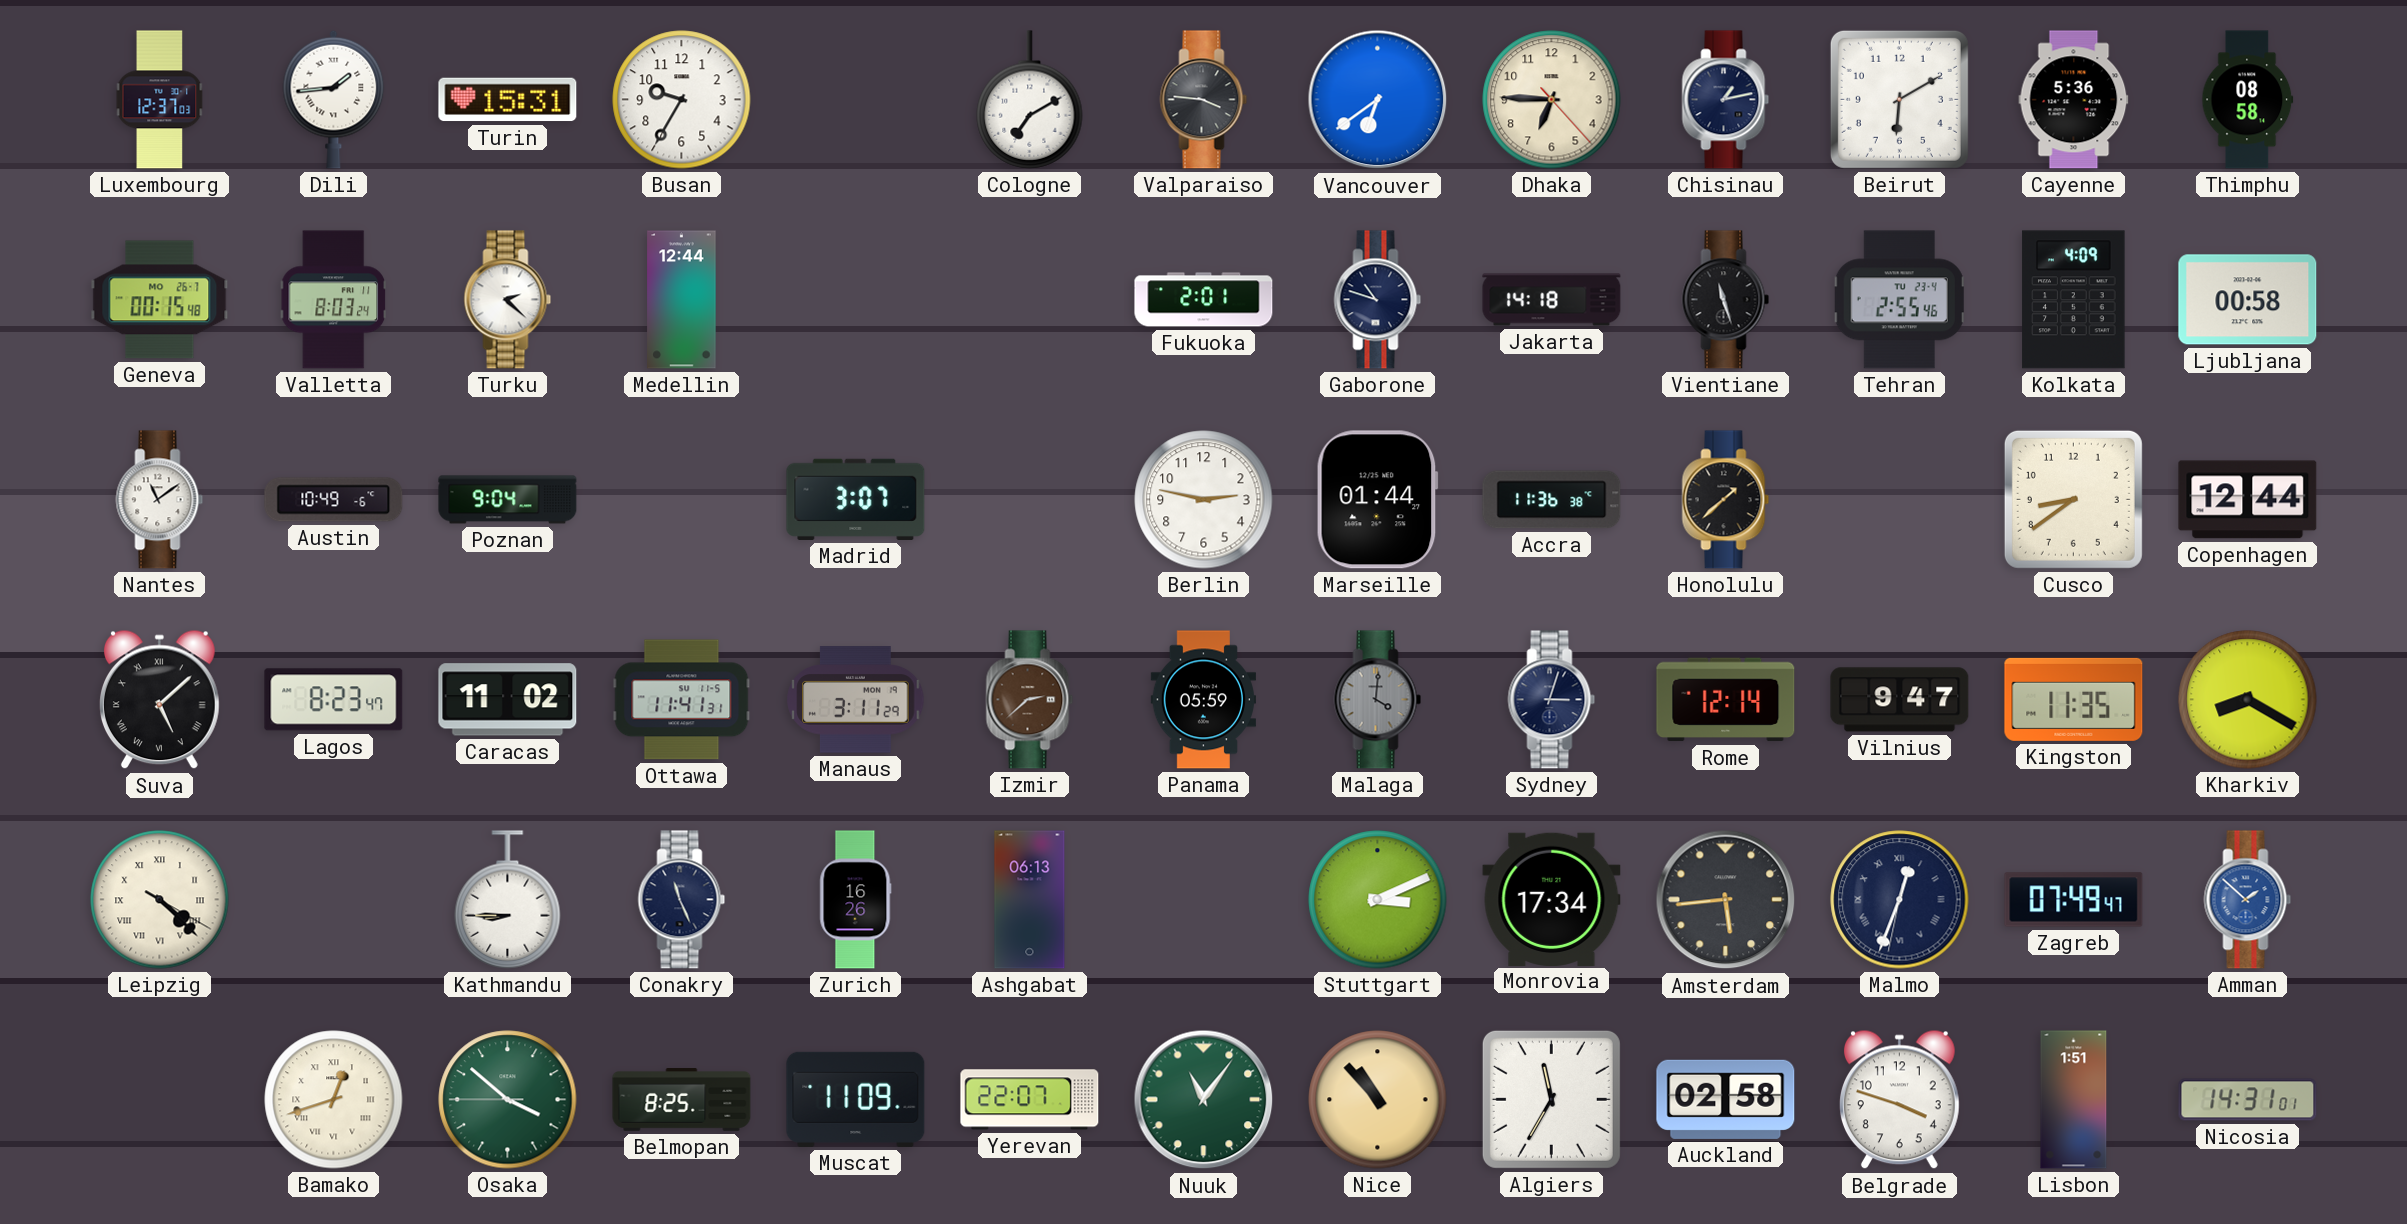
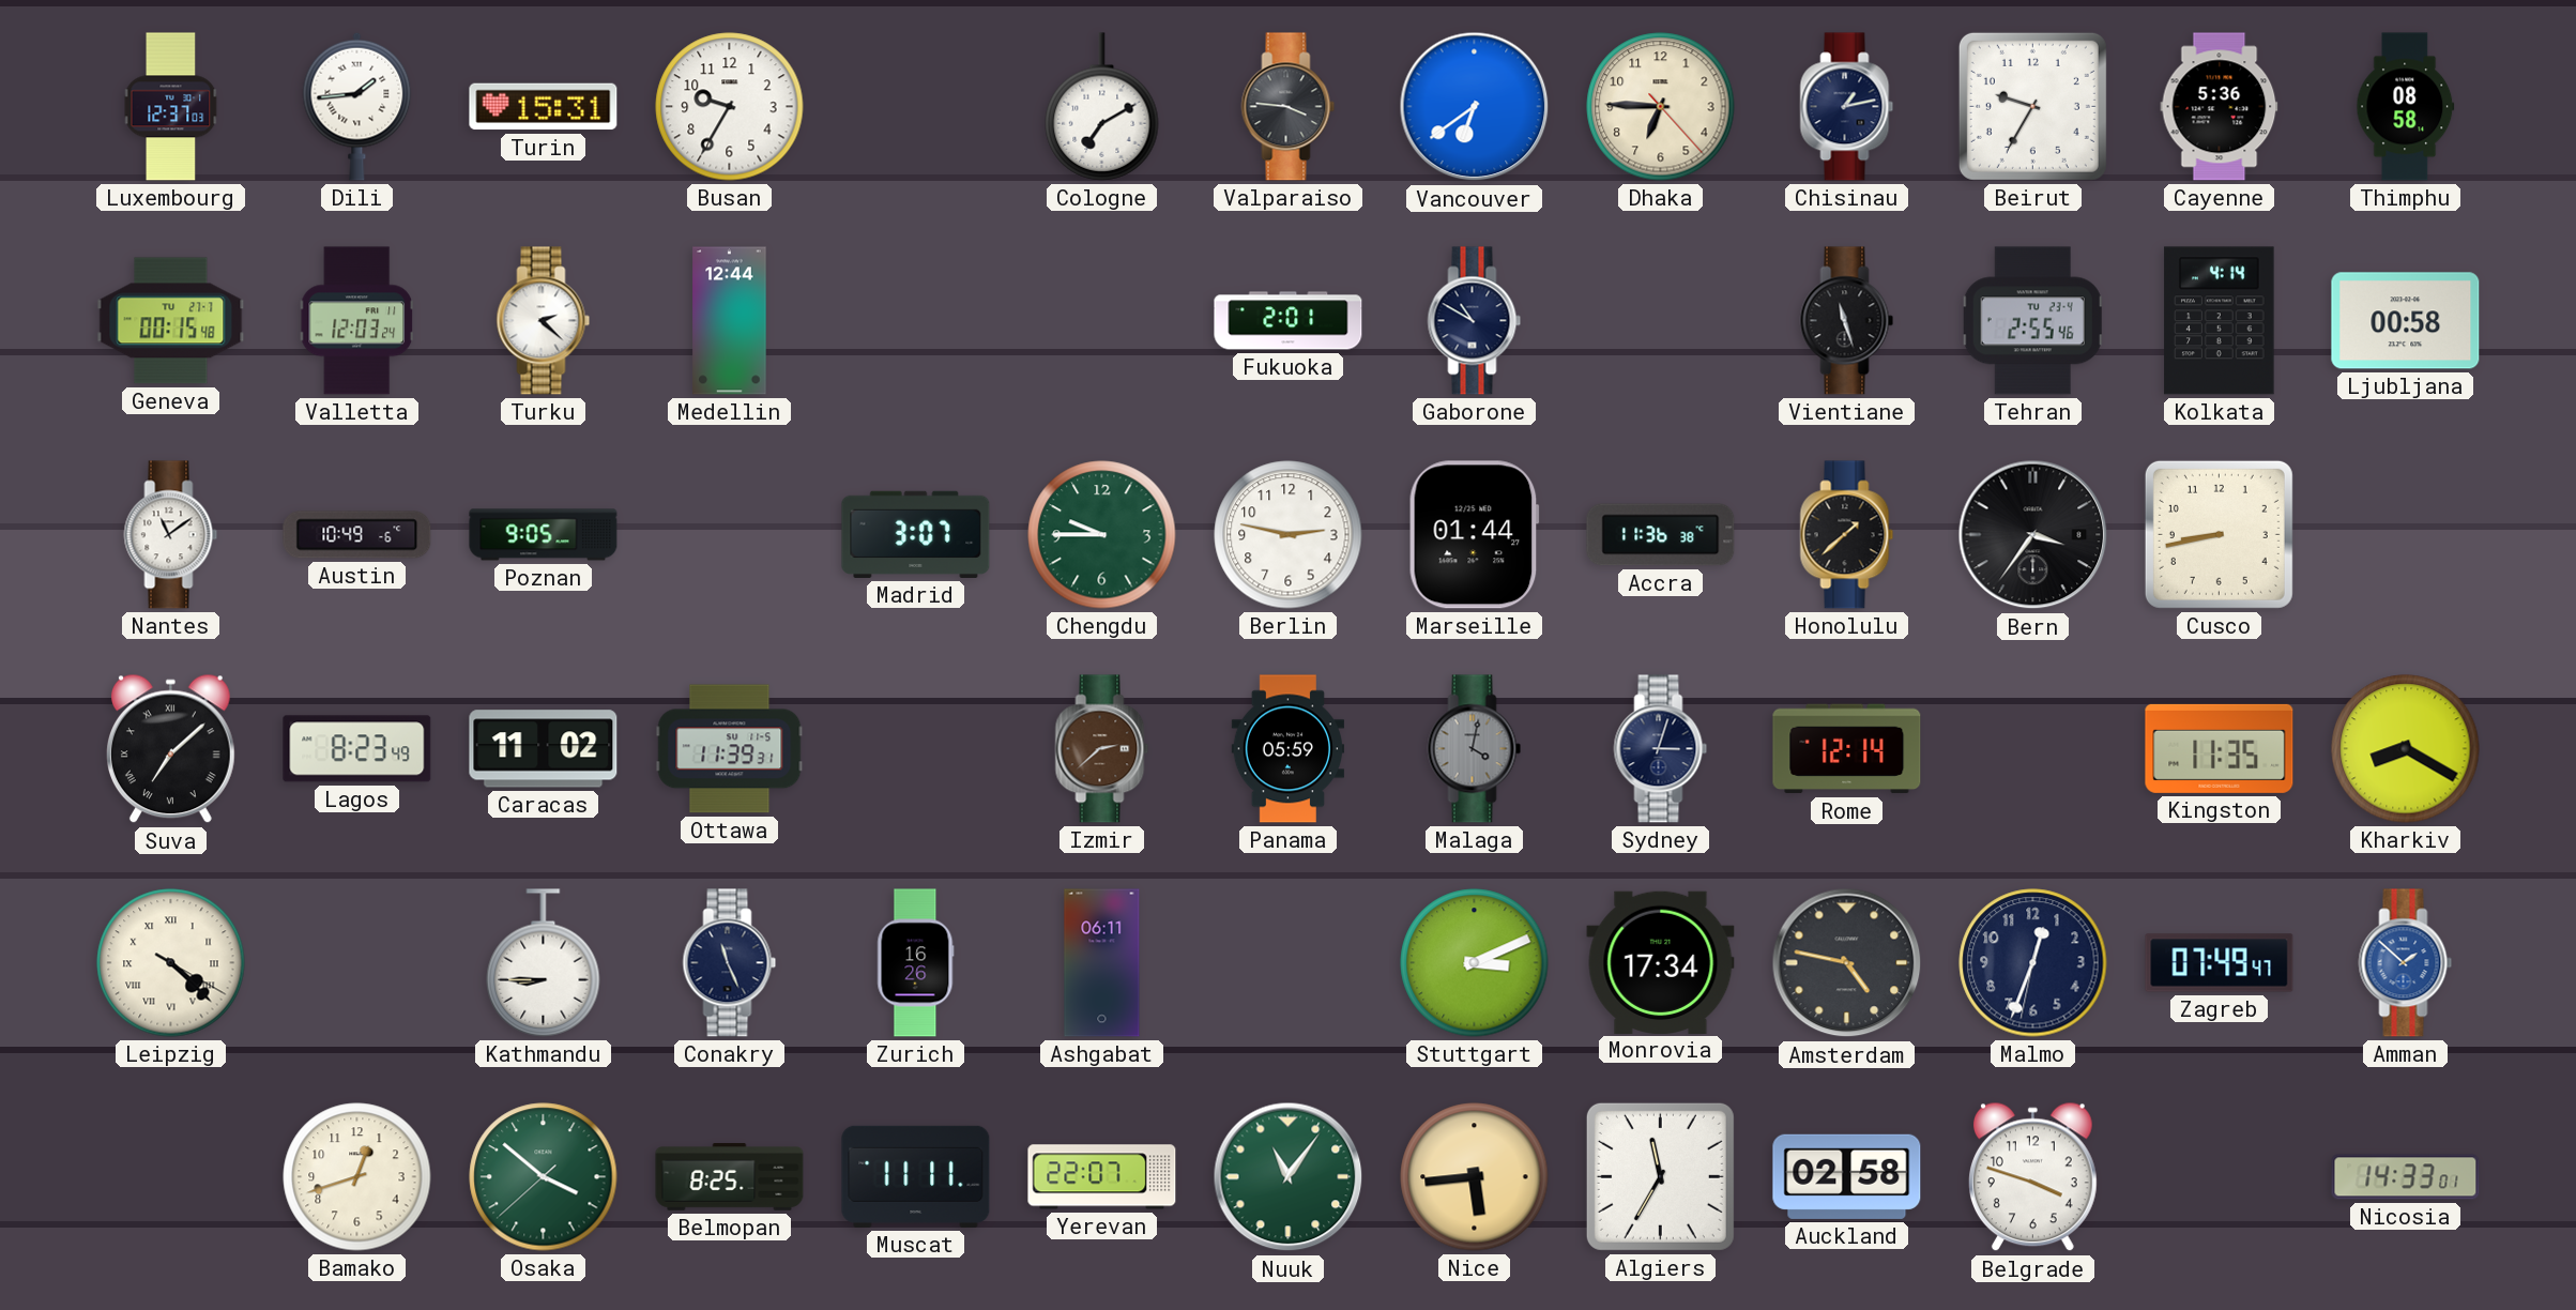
Beirut: 6:10 -> 9:35 (2032, 106)
Geneva date: MO 26-7 -> TU 27-7 (171, 321)
Valletta: 8:03 -> 12:03 (356, 321)
Gaborone: 10:48 -> 10:50 (1475, 321)
Jakarta: 14:18 -> none (1552, 300)
Kolkata: 4:09 -> 4:14 (2220, 321)
Poznan: 9:04 -> 9:05 (544, 535)
Chengdu: none -> 9:45 (1102, 535)
Bern: none -> 3:36 (2033, 535)
Cusco: 8:39 -> 8:43 (2219, 534)
Copenhagen: 12:44 -> none (2248, 500)
Suva: 5:08 -> 7:08 (170, 749)
Lagos: 8:23:47 -> 8:23:49 (357, 749)
Ottawa: 11:41 -> 11:39 (730, 749)
Manaus: 3:11 -> none (856, 700)
Malaga: 4:01 -> 4:02 (1475, 749)
Vilnius: 9:47 -> none (1900, 700)
Ashgabat: 06:13 -> 06:11 (1102, 963)
Amsterdam: 5:44 -> 4:47 (1847, 963)
Malmo numerals: Roman -> Arabic (2033, 963)
Bamako numerals: Roman -> Arabic (357, 1177)
Osaka: 3:51:45 -> 3:51:38 (544, 1177)
Muscat: 11:09 -> 11:11 (916, 1176)
Nice: 10:53 -> 5:44 (1475, 1177)
Lisbon: 1:51 -> none (2074, 1100)
Nicosia: 14:31 -> 14:33 (2406, 1177)
